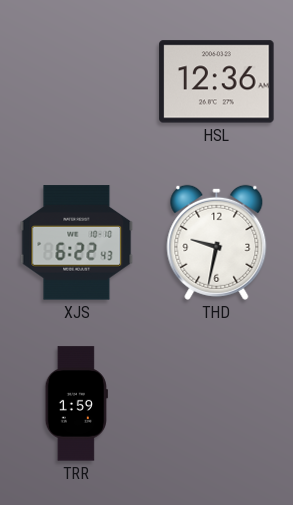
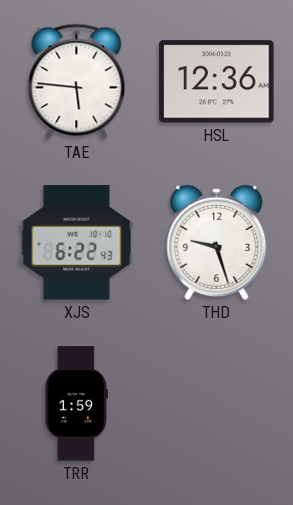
TAE: none -> 5:46 (77, 82)
THD: 9:32 -> 9:27 (217, 242)
